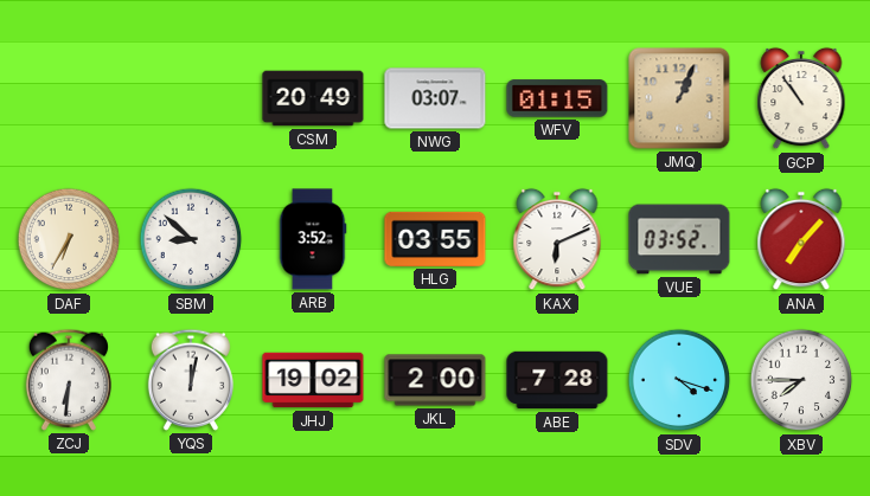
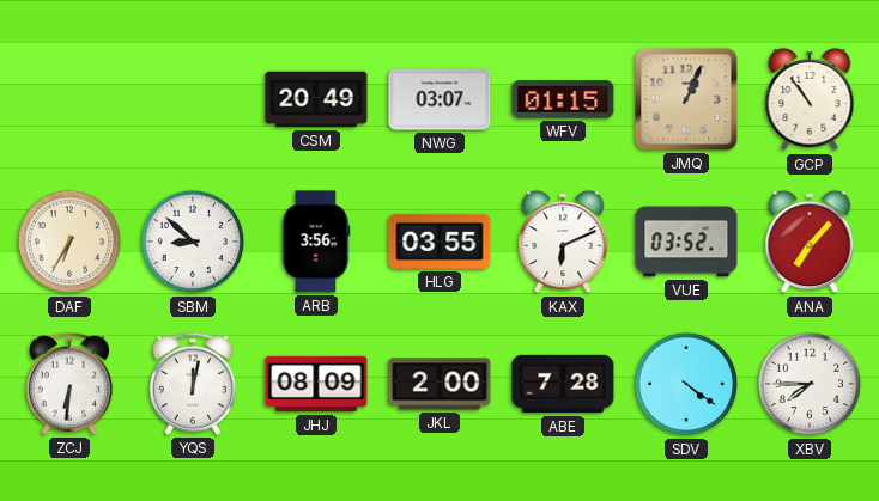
ARB: 3:52 -> 3:56 (316, 242)
JHJ: 19:02 -> 08:09 (316, 384)
SDV: 4:18 -> 4:21 (686, 384)
